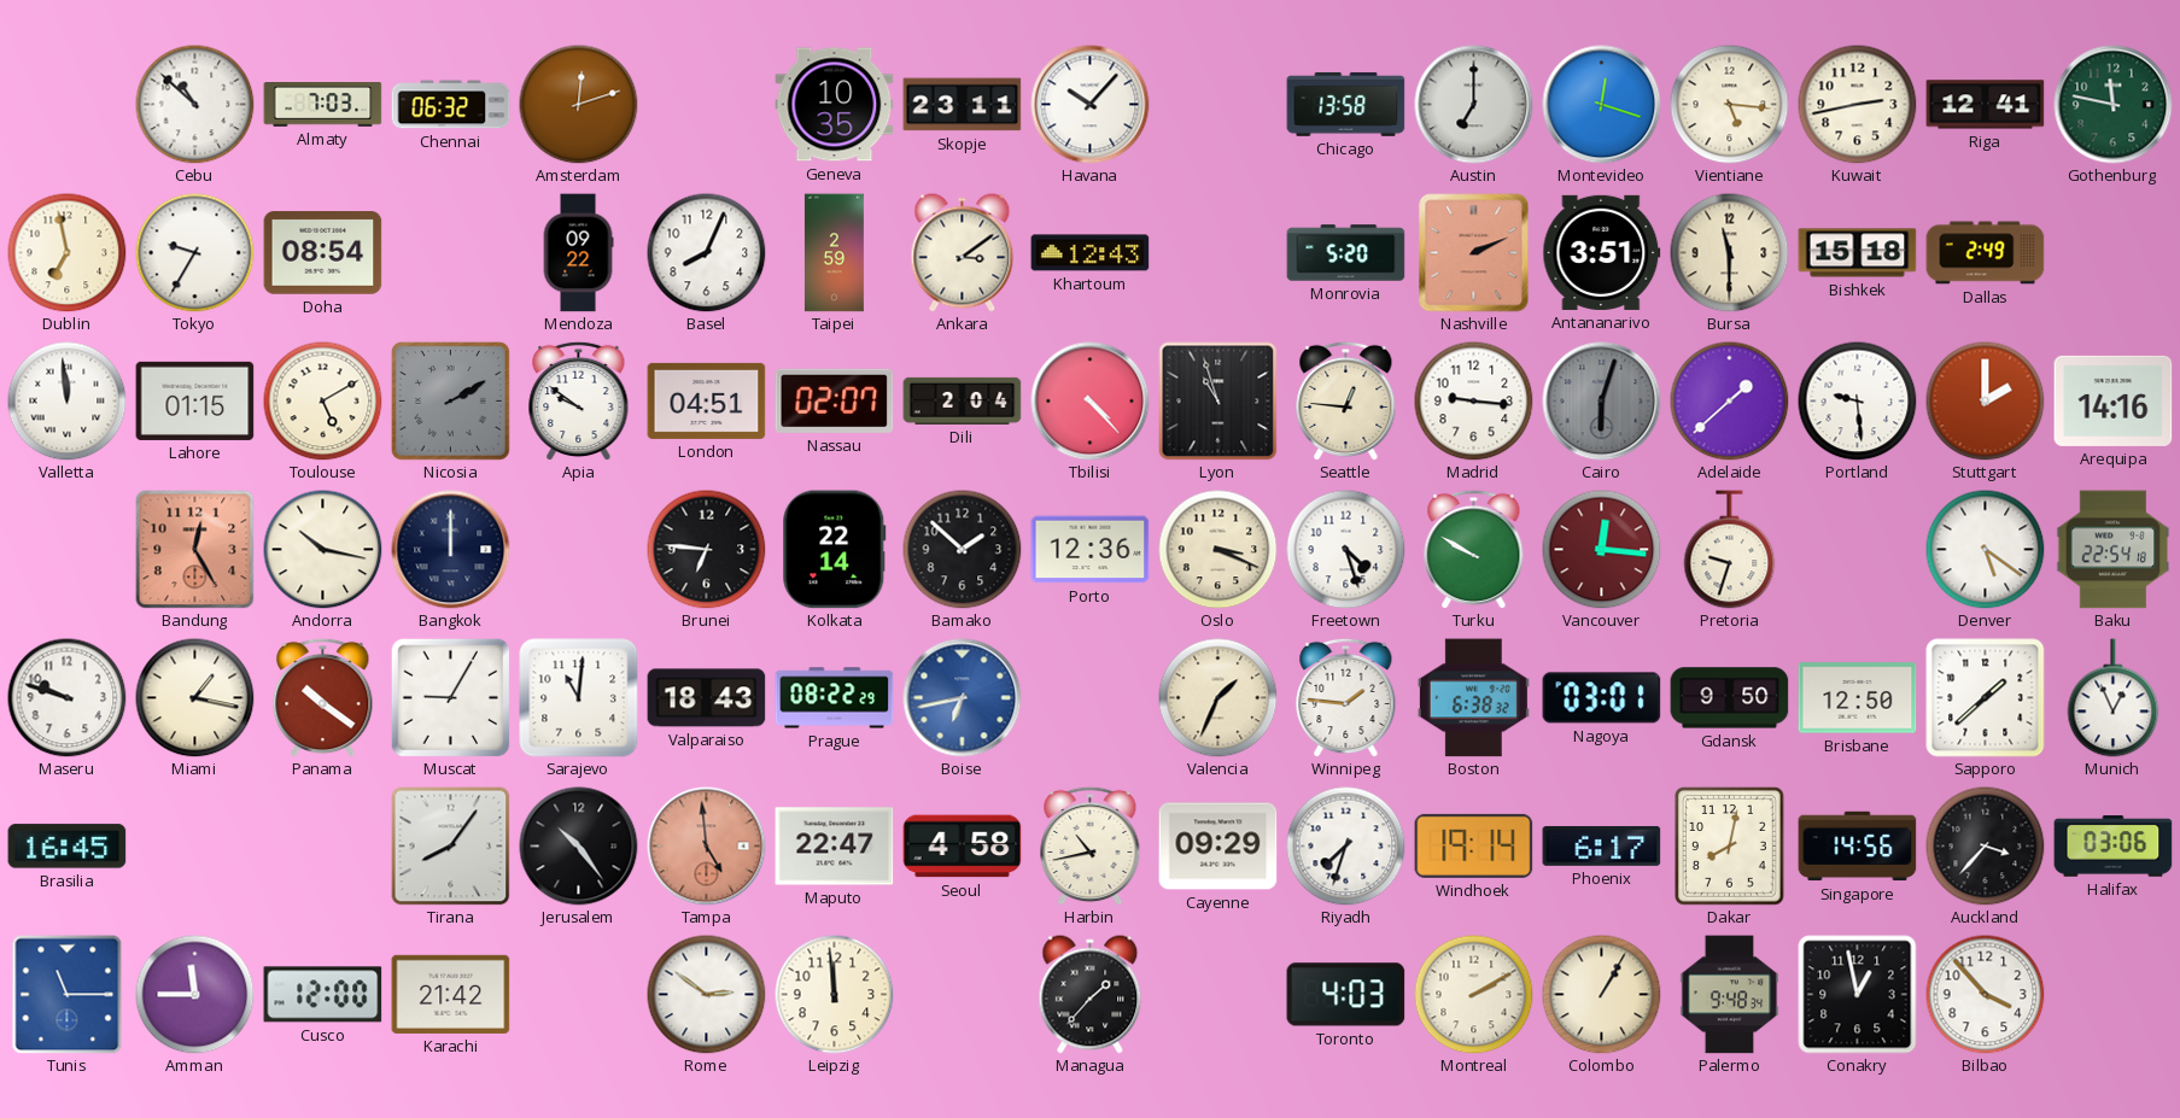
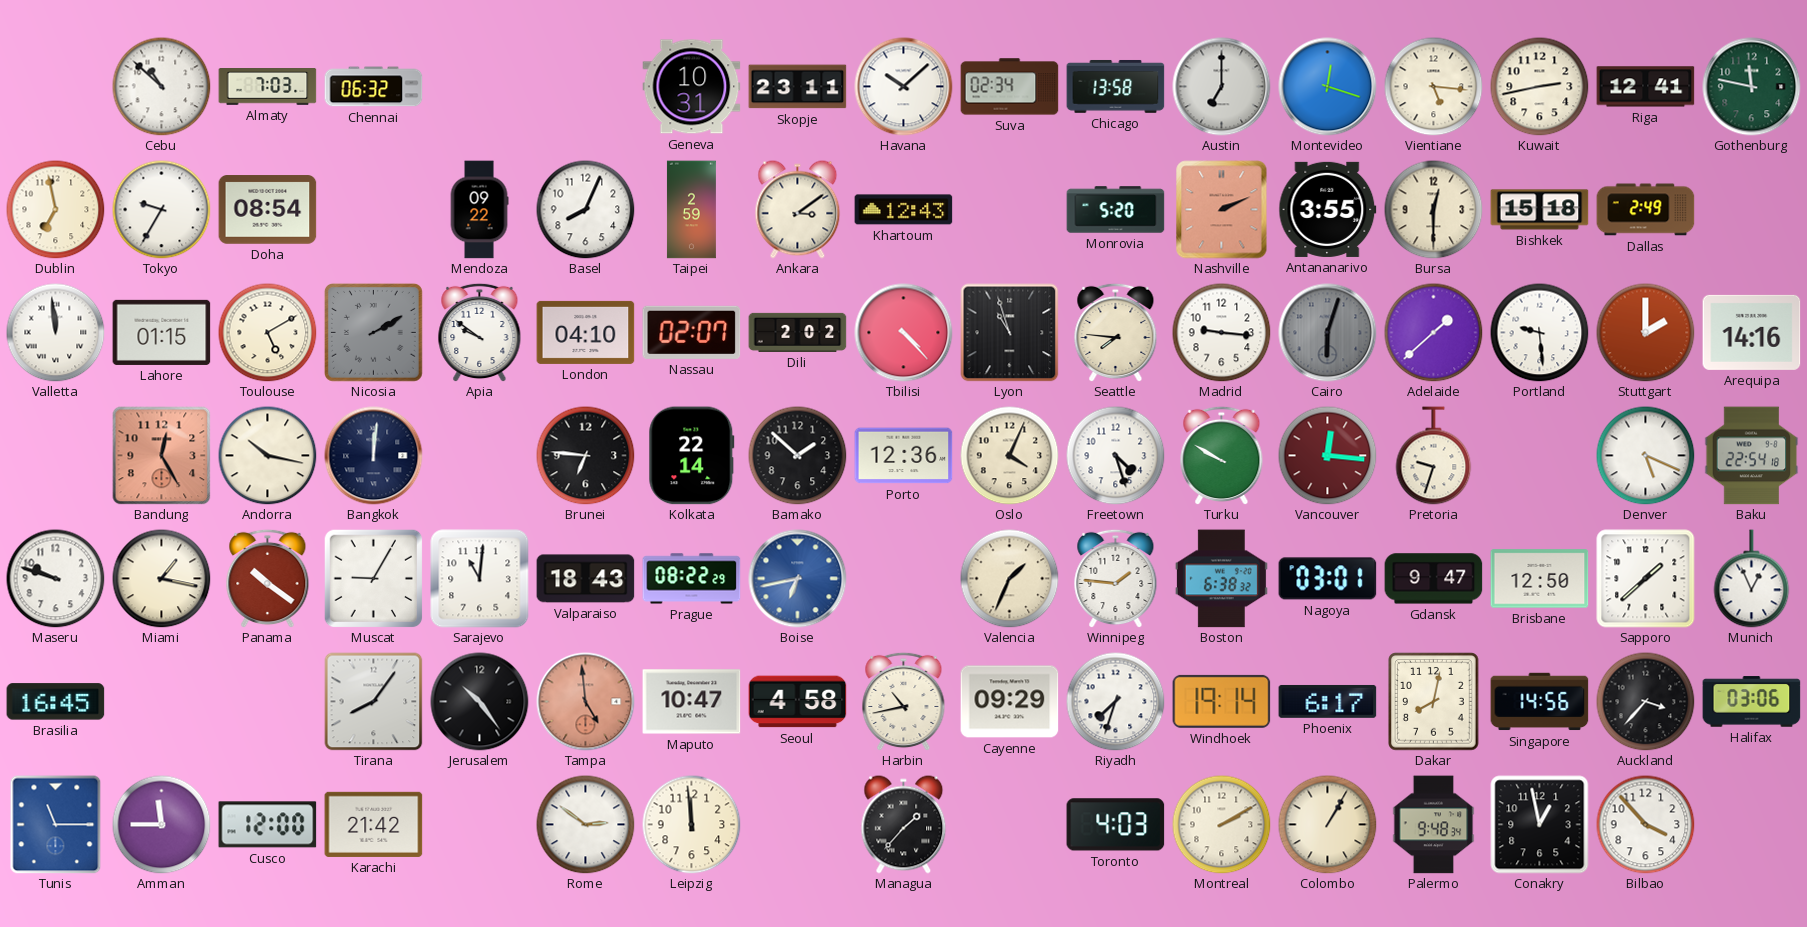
Amsterdam: 12:12 -> none (579, 105)
Geneva: 10:35 -> 10:31 (692, 87)
Havana: 10:07 -> 10:08 (904, 87)
Suva: none -> 02:34 (1010, 87)
Antananarivo: 3:51 -> 3:55 (1328, 209)
Bursa: 11:30 -> 12:30 (1434, 210)
London: 04:51 -> 04:10 (586, 332)
Dili: 2:04 -> 2:02 (798, 332)
Seattle: 12:46 -> 7:46 (1116, 332)
Bangkok: 12:00 -> 12:01 (374, 456)
Oslo: 3:19 -> 4:04 (1010, 456)
Denver: 5:21 -> 5:19 (1646, 456)
Gdansk: 9:50 -> 9:47 (1434, 579)
Maputo: 22:47 -> 10:47 (692, 702)
